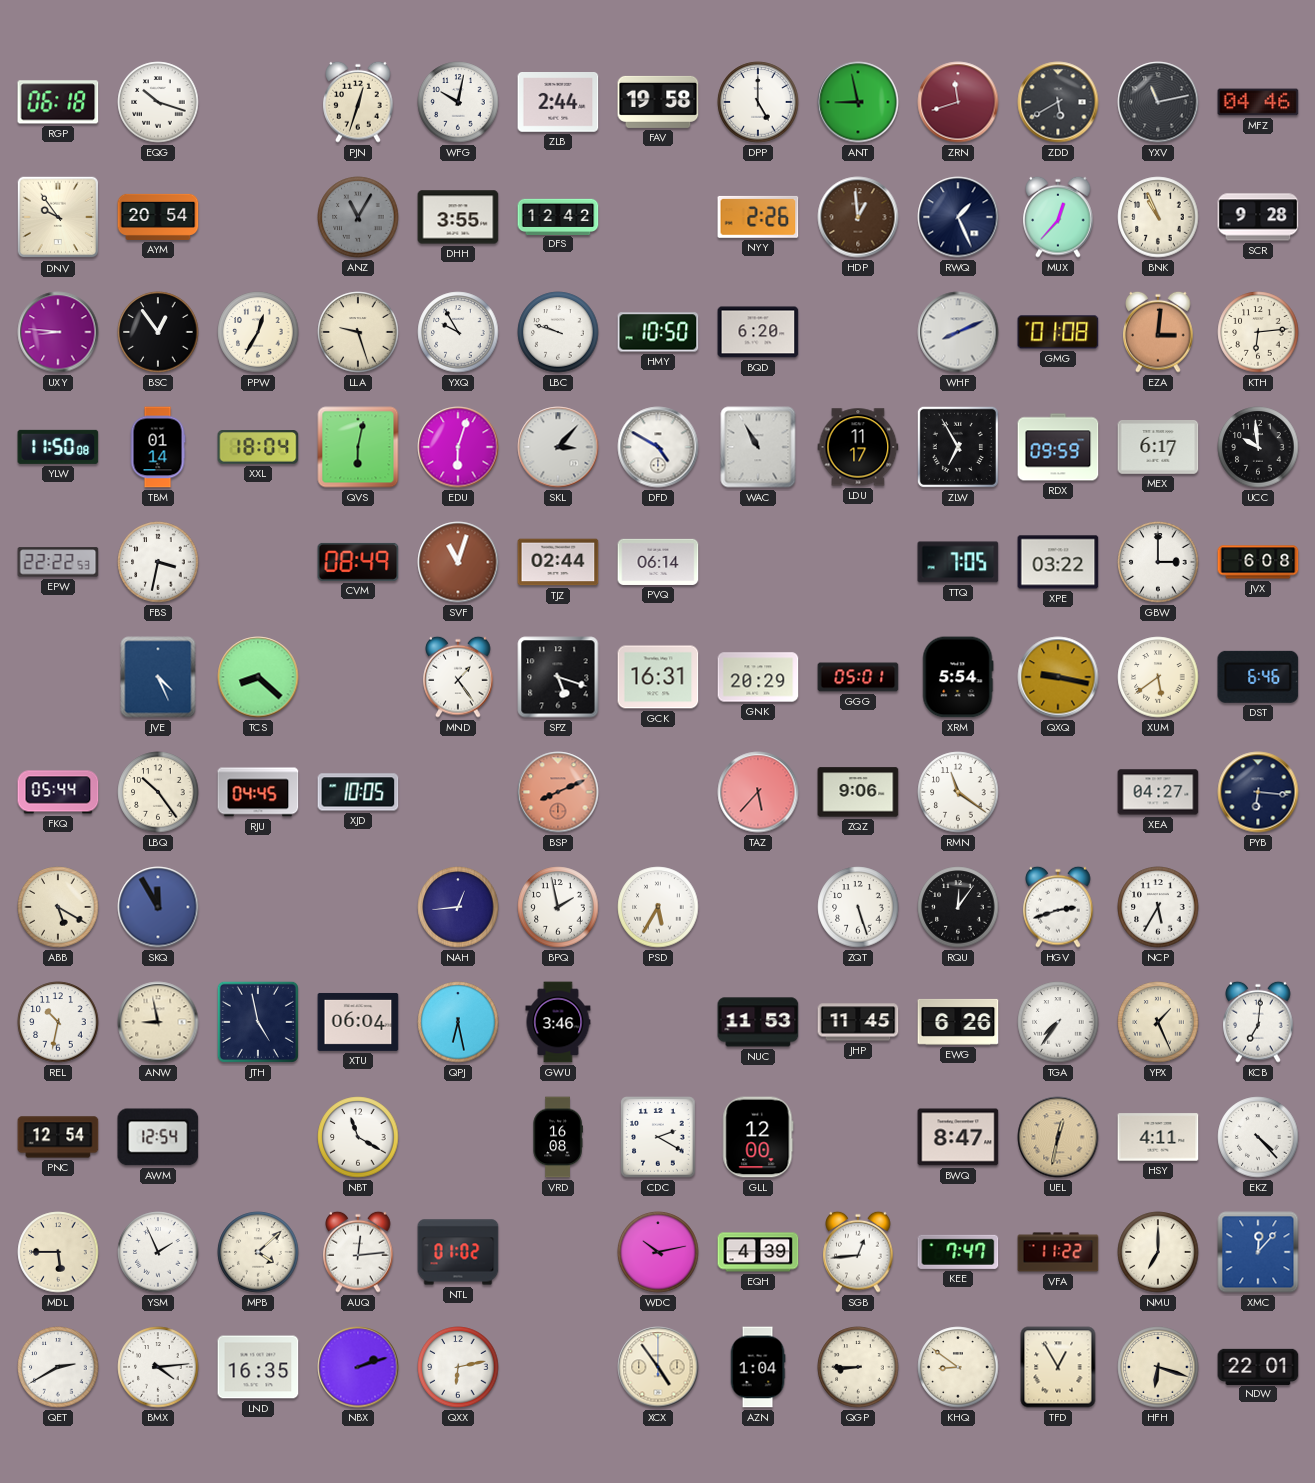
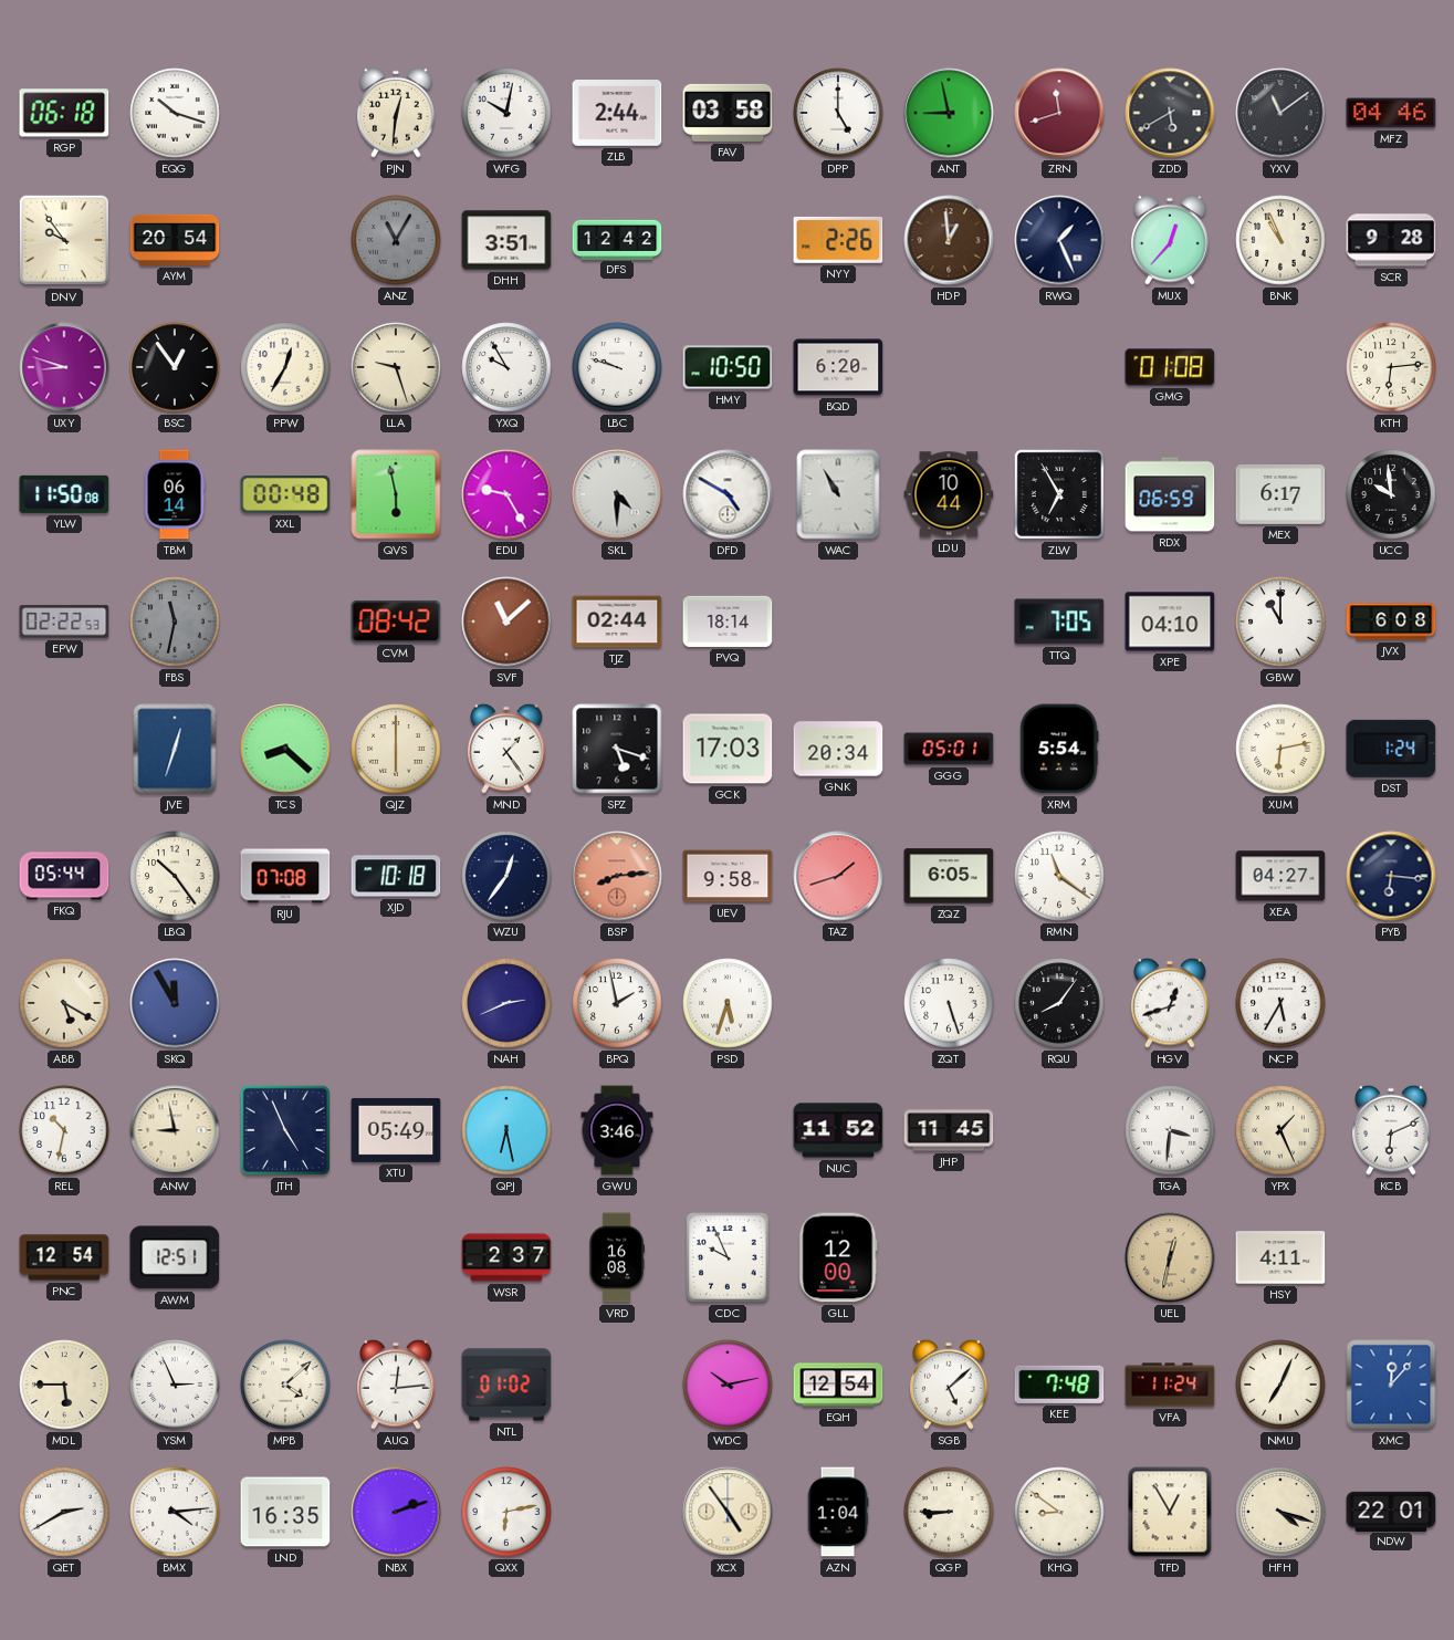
PJN: 12:33 -> 12:31 (396, 113)
FAV: 19:58 -> 03:58 (728, 113)
YXV: 11:13 -> 11:09 (1280, 113)
DHH: 3:55 -> 3:51 (506, 240)
UXY: 8:46 -> 8:48 (64, 367)
WHF: 8:11 -> none (958, 332)
EZA: 3:01 -> none (1158, 332)
TBM: 01:14 -> 06:14 (175, 494)
XXL: 18:04 -> 00:48 (285, 494)
QVS: 6:02 -> 5:58 (396, 494)
EDU: 6:03 -> 9:25 (506, 494)
SKL: 3:07 -> 4:30 (617, 494)
LDU: 11:17 -> 10:44 (949, 494)
RDX: 09:59 -> 06:59 (1170, 494)
EPW: 22:22 -> 02:22 (64, 621)
FBS: 3:32 -> 11:32 (175, 621)
FBS dial: white -> grey (175, 621)
CVM: 08:49 -> 08:42 (396, 621)
SVF: 11:03 -> 11:08 (506, 621)
PVQ: 06:14 -> 18:14 (728, 621)
XPE: 03:22 -> 04:10 (1170, 621)
GBW: 3:00 -> 11:00 (1280, 621)
JVE: 4:26 -> 12:33 (175, 749)
QJZ: none -> 6:00 (396, 749)
GCK: 16:31 -> 17:03 (728, 749)
GNK: 20:29 -> 20:34 (838, 749)
QXQ: 9:17 -> none (1058, 677)
XUM: 5:39 -> 6:13 (1280, 749)
DST: 6:46 -> 1:24 (1391, 749)
RJU: 04:45 -> 07:08 (285, 876)
XJD: 10:05 -> 10:18 (396, 876)
WZU: none -> 12:36 (506, 876)
BSP: 8:11 -> 8:14 (617, 876)
UEV: none -> 9:58 (728, 876)
TAZ: 5:37 -> 1:42 (838, 876)
ZQZ: 9:06 -> 6:05 (949, 876)
NAH: 12:44 -> 2:41 (506, 1003)
PSD: 5:35 -> 5:33 (728, 1003)
RQU: 12:06 -> 8:06 (1059, 1003)
HGV: 2:42 -> 12:42 (1170, 1003)
JTH: 4:58 -> 4:56 (285, 1130)
XTU: 06:04 -> 05:49 (396, 1130)
NUC: 11:53 -> 11:52 (838, 1130)
EWG: 6:26 -> none (958, 1022)
TGA: 7:36 -> 3:31 (1170, 1130)
KCB: 7:01 -> 6:11 (1391, 1130)
AWM: 12:54 -> 12:51 (175, 1257)
NBT: 11:20 -> none (358, 1137)
WSR: none -> 2:37 (506, 1257)
CDC: 2:20 -> 9:56 (728, 1257)
BWQ: 8:47 -> none (958, 1137)
EKZ: 4:23 -> none (1258, 1137)
YSM: 1:56 -> 2:56 (175, 1385)
EQH: 4:39 -> 12:54 (838, 1385)
SGB: 12:44 -> 5:08 (949, 1385)
KEE: 7:47 -> 7:48 (1059, 1385)
VFA: 11:22 -> 11:24 (1170, 1385)
NMU: 7:00 -> 7:04 (1280, 1385)
HFH: 6:18 -> 4:18 (1280, 1512)
